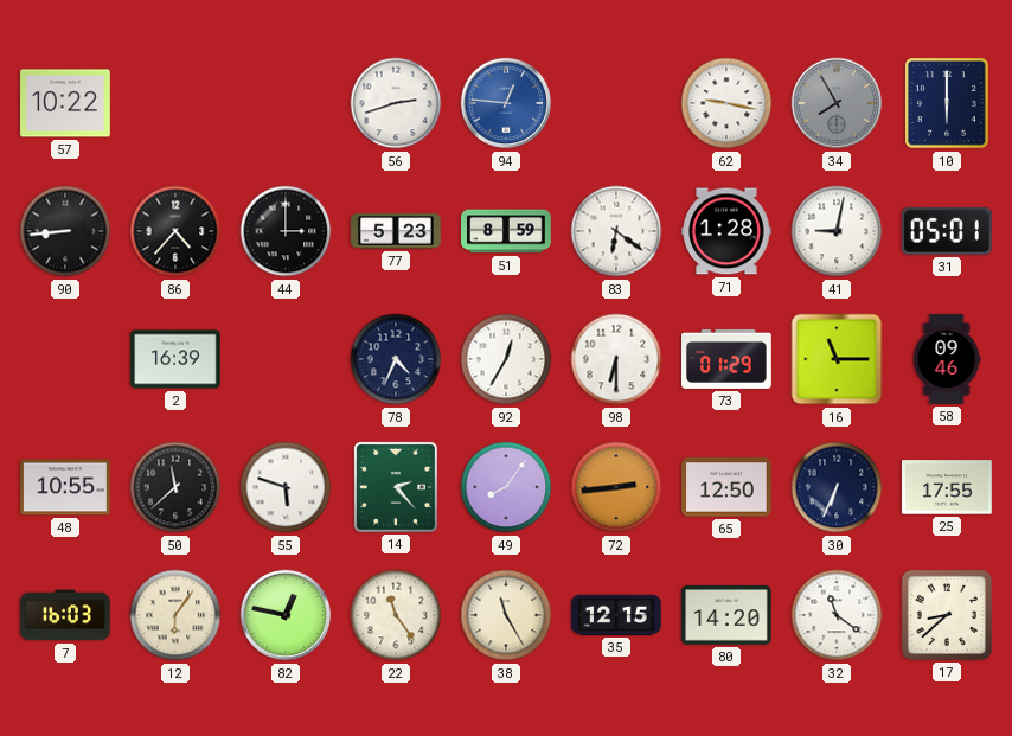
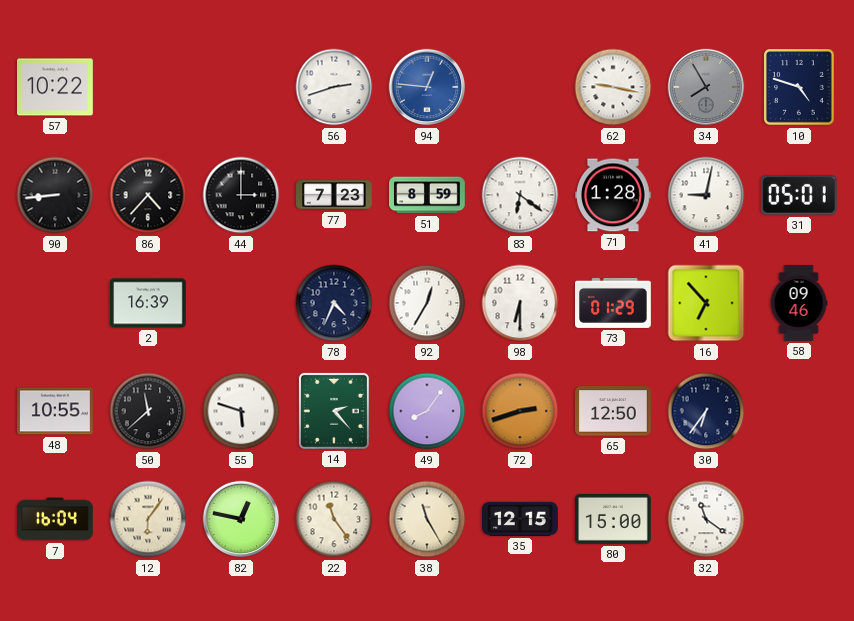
10: 6:00 -> 4:48 (800, 87)
77: 5:23 -> 7:23 (335, 195)
16: 11:15 -> 6:53 (706, 303)
72: 2:44 -> 2:42 (520, 411)
30: 6:34 -> 6:36 (706, 411)
25: 17:55 -> none (948, 487)
7: 16:03 -> 16:04 (56, 519)
80: 14:20 -> 15:00 (614, 519)
17: 8:38 -> none (947, 615)
